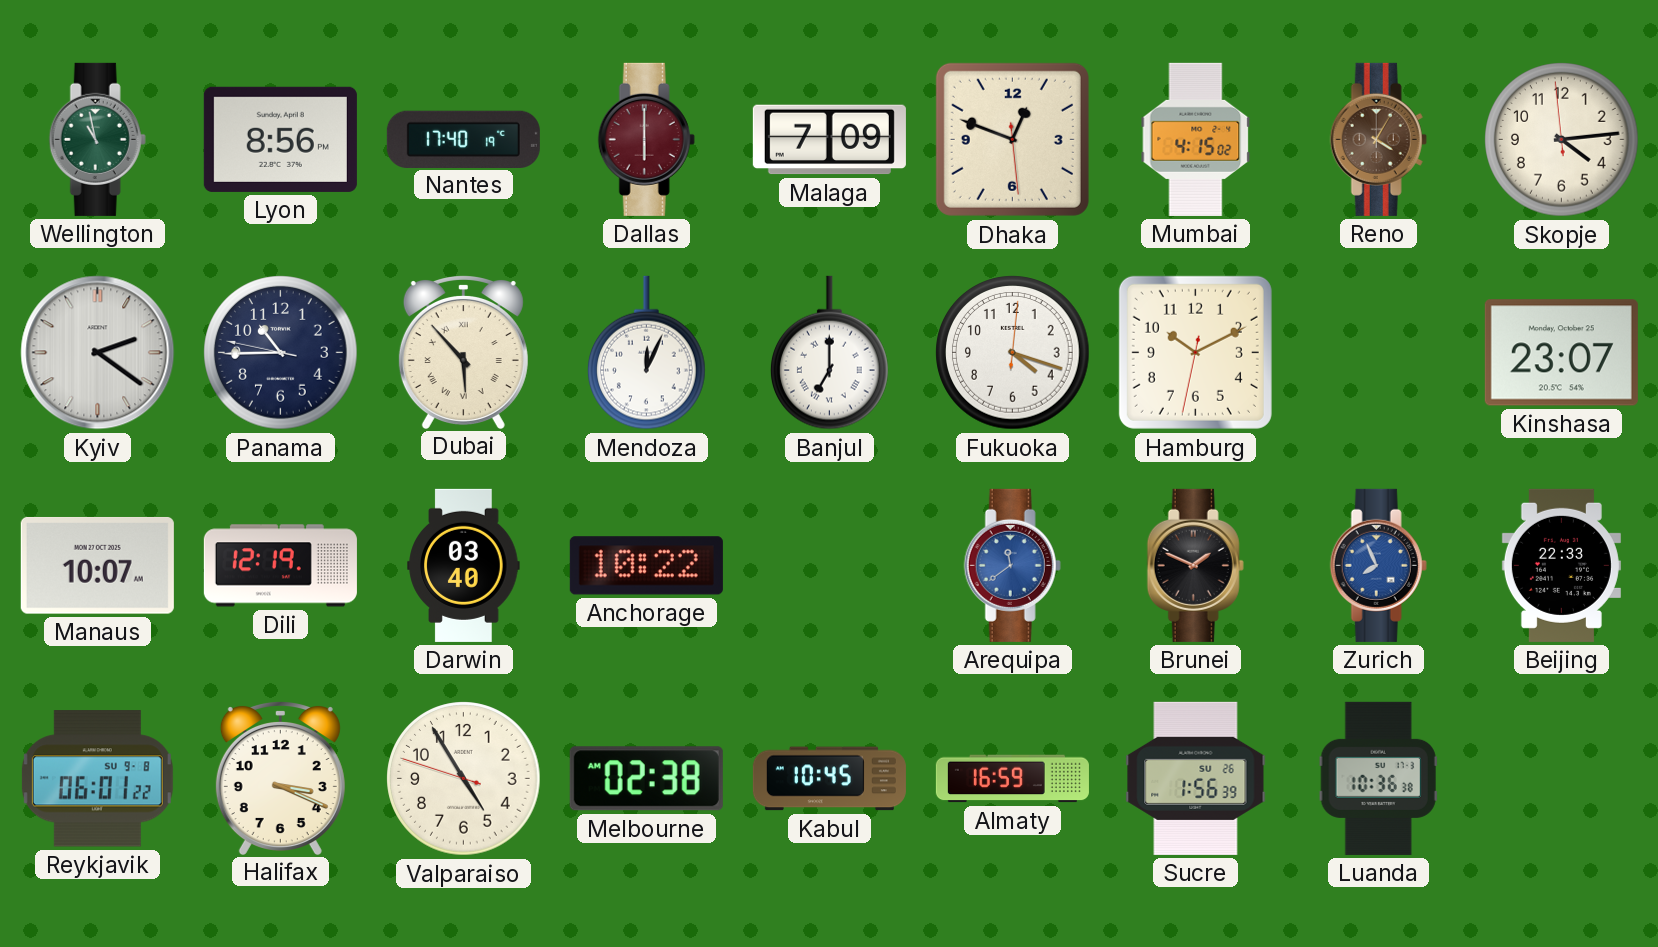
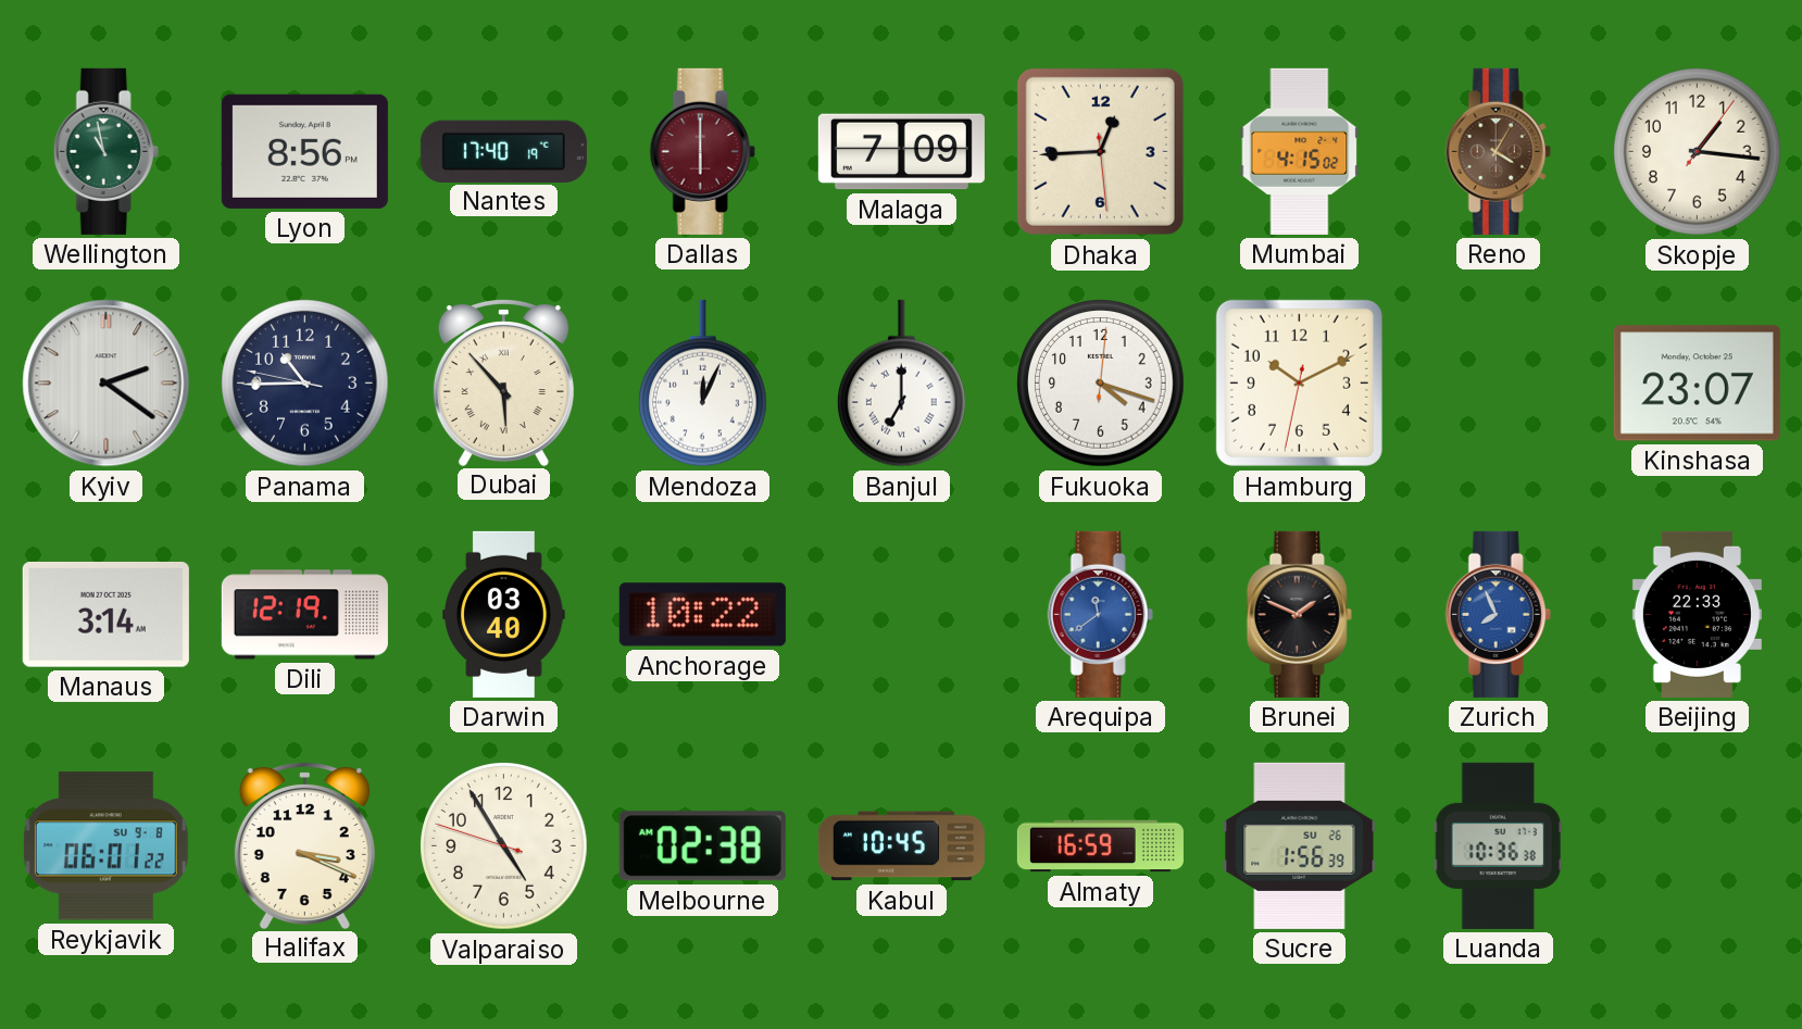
Dhaka: 12:48 -> 12:44 (1100, 151)
Skopje: 4:13 -> 1:16 (1698, 152)
Manaus: 10:07 -> 3:14 (105, 614)
